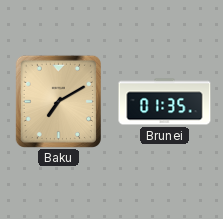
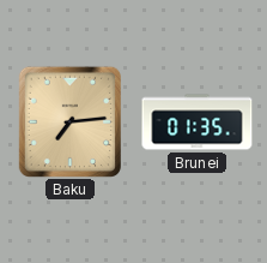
Baku: 7:10 -> 7:14 (69, 121)
